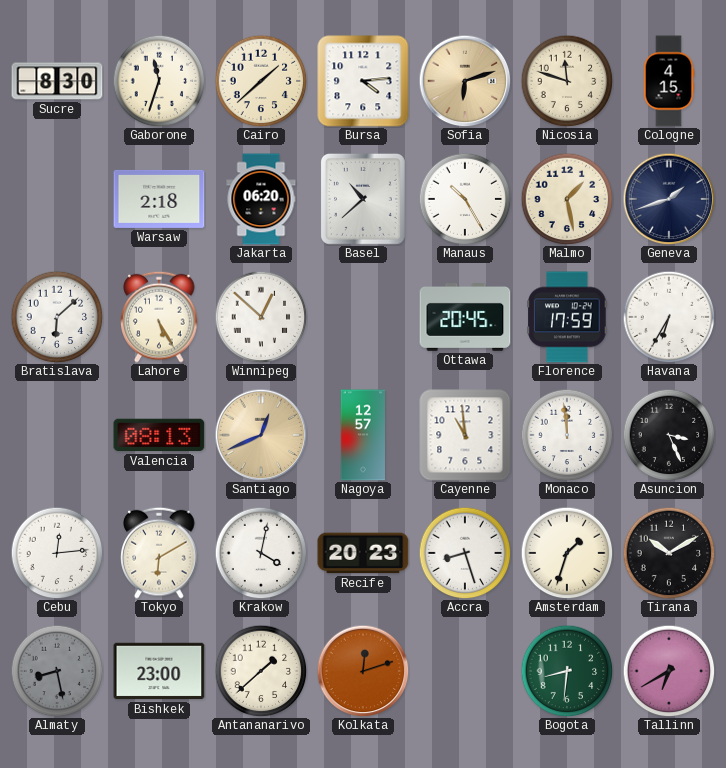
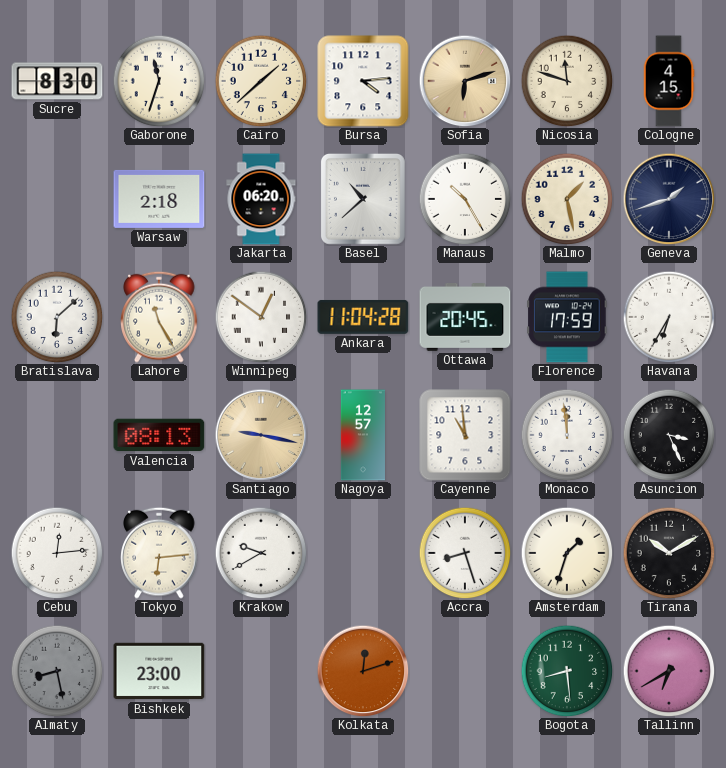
Lahore: 5:25 -> 11:25 (159, 317)
Winnipeg: 12:52 -> 12:51 (261, 317)
Ankara: none -> 11:04 (363, 317)
Santiago: 12:41 -> 9:17 (261, 435)
Tokyo: 6:10 -> 6:14 (159, 553)
Krakow: 4:02 -> 9:40 (261, 553)
Recife: 20:23 -> none (363, 553)
Antananarivo: 1:38 -> none (261, 671)
Bogota: 8:31 -> 8:29 (567, 671)
